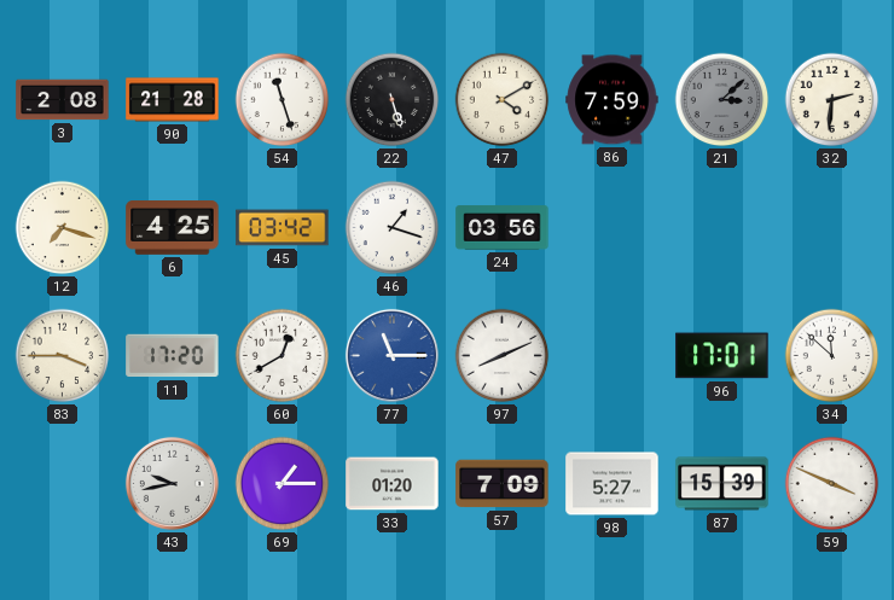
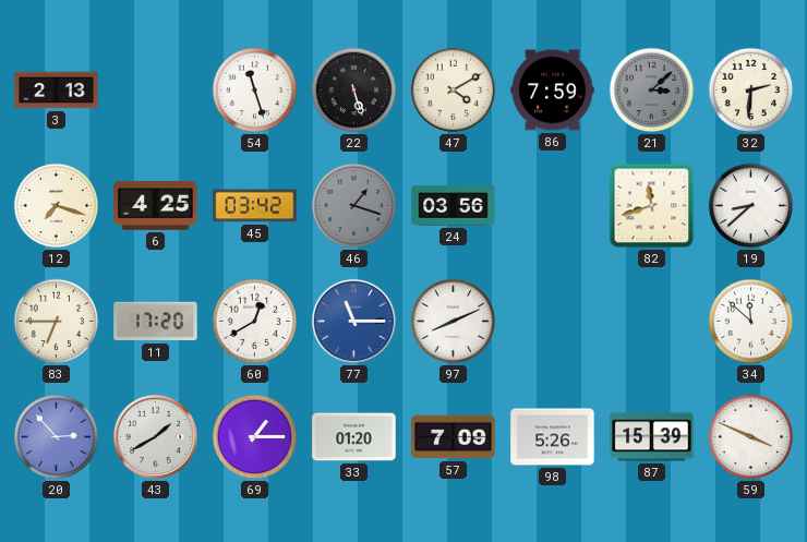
3: 2:08 -> 2:13 (57, 91)
90: 21:28 -> none (173, 100)
46 dial: white -> grey (354, 206)
82: none -> 11:42 (652, 206)
19: none -> 8:38 (751, 206)
83: 3:45 -> 6:45 (57, 322)
96: 17:01 -> none (722, 356)
20: none -> 2:53 (57, 437)
43: 9:43 -> 1:40 (155, 436)
98: 5:27 -> 5:26 (553, 437)
